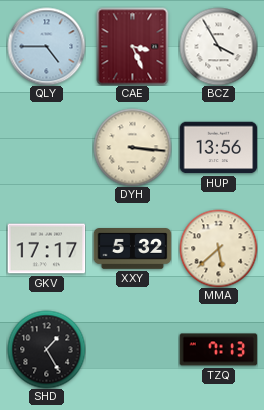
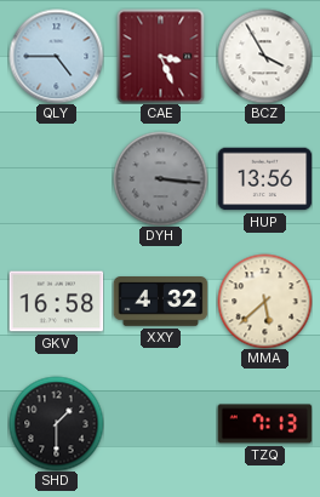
DYH dial: cream -> grey (160, 178)
GKV: 17:17 -> 16:58 (56, 302)
XXY: 5:32 -> 4:32 (160, 302)
SHD: 1:25 -> 1:30 (56, 423)
